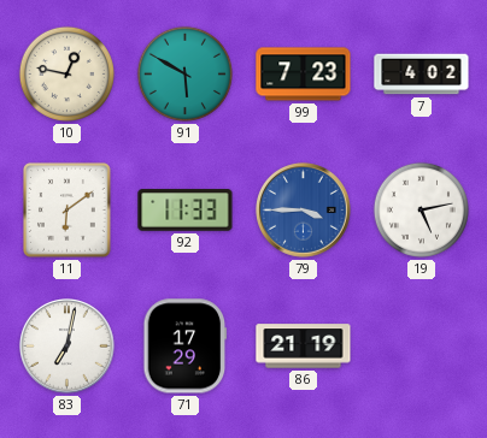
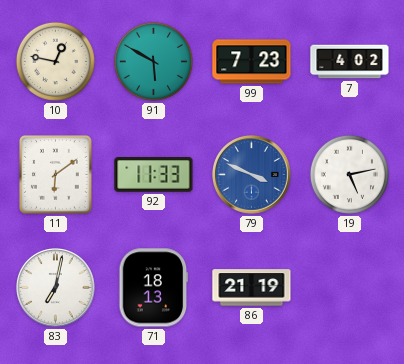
79: 3:45 -> 3:49 (252, 175)
71: 17:29 -> 18:13 (154, 288)
